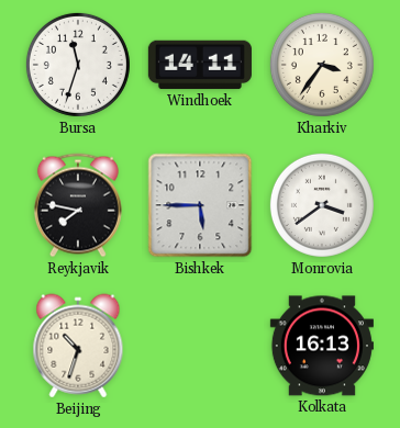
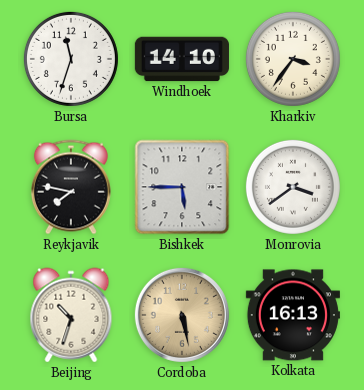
Windhoek: 14:11 -> 14:10 (182, 59)
Cordoba: none -> 5:28 (182, 315)
